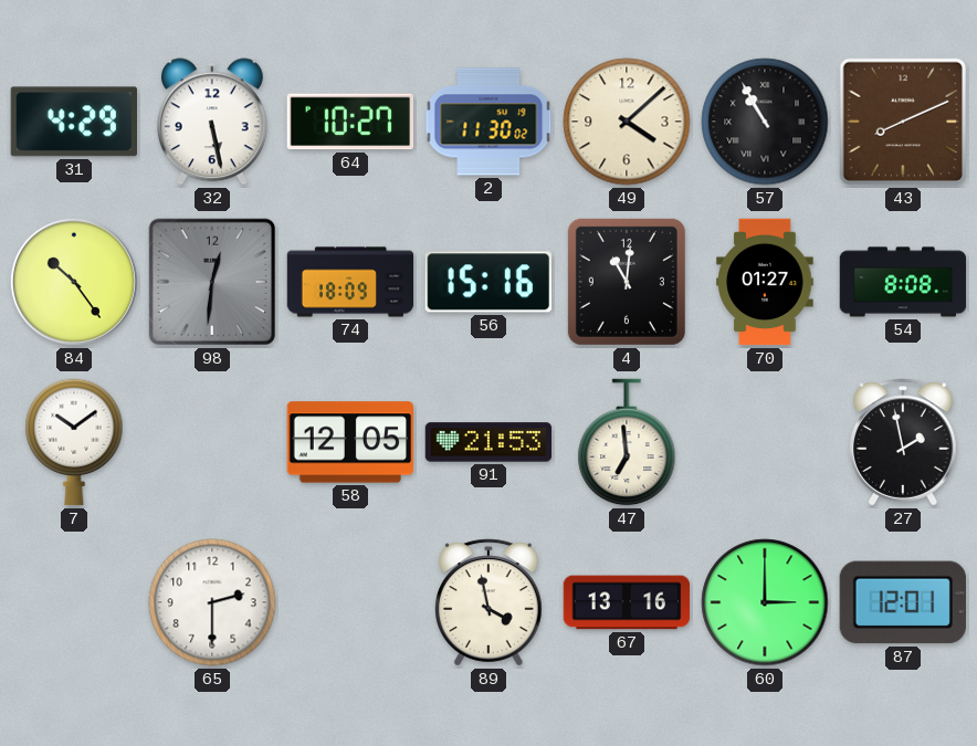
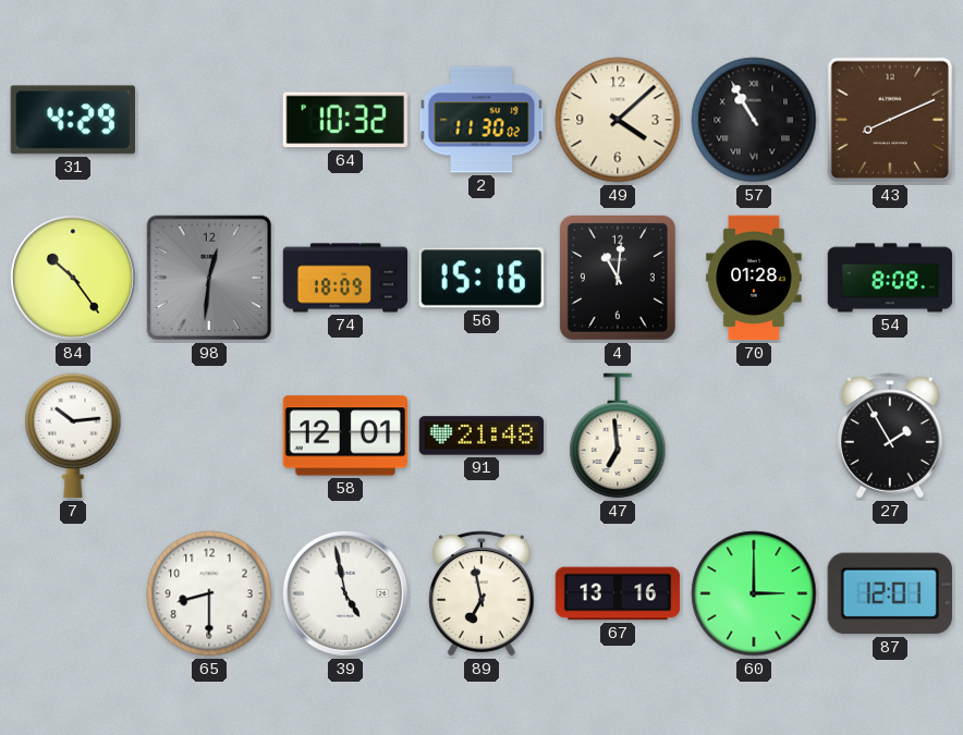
32: 5:28 -> none (212, 122)
64: 10:27 -> 10:32 (344, 120)
70: 01:27 -> 01:28 (754, 278)
7: 10:09 -> 10:14 (73, 436)
58: 12:05 -> 12:01 (344, 436)
91: 21:53 -> 21:48 (481, 436)
27: 1:58 -> 1:55 (891, 436)
65: 2:30 -> 8:30 (209, 593)
39: none -> 4:58 (345, 593)
89: 3:58 -> 6:58 (483, 593)
